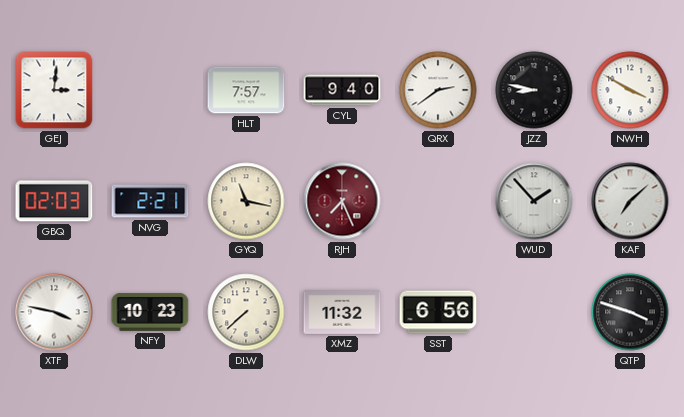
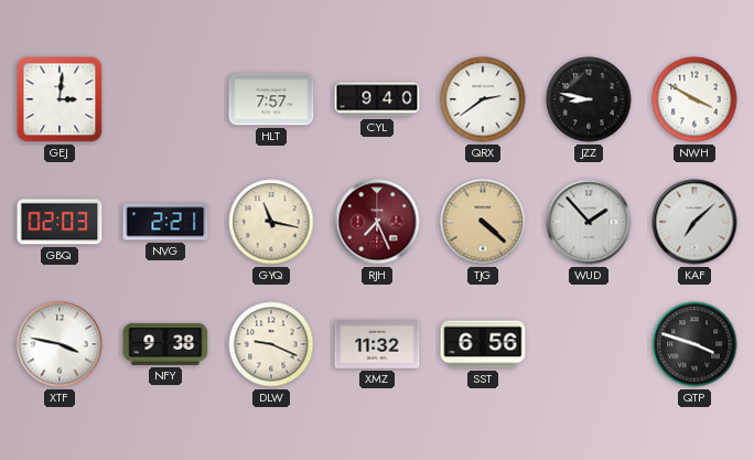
TJG: none -> 4:22 (483, 222)
NFY: 10:23 -> 9:38 (165, 344)
DLW: 7:38 -> 9:19 (271, 344)
